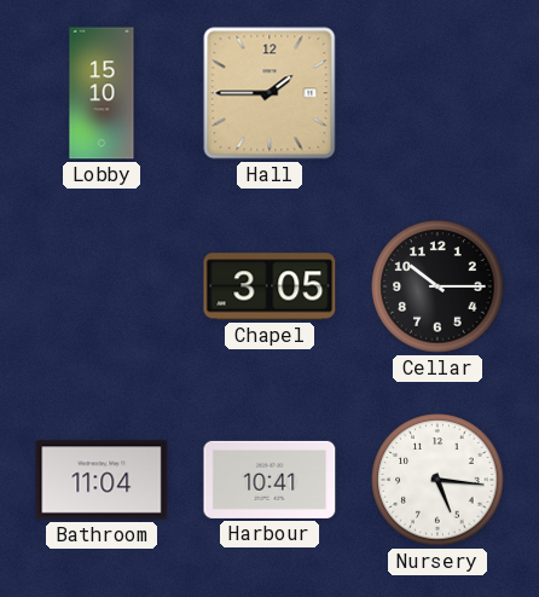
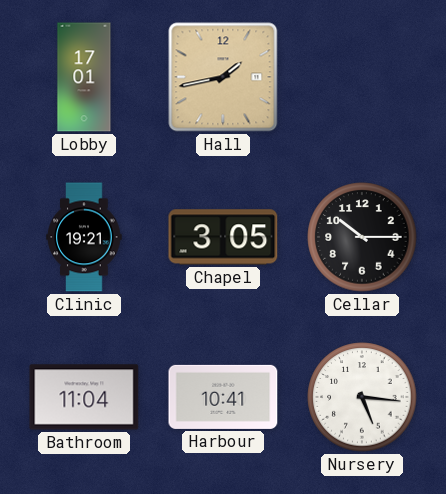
Lobby: 15:10 -> 17:01 (84, 77)
Hall: 1:45 -> 1:43 (223, 77)
Clinic: none -> 19:21 (84, 237)
